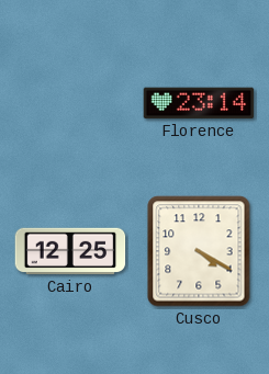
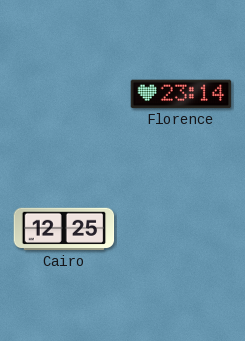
Cusco: 4:20 -> none (199, 251)
